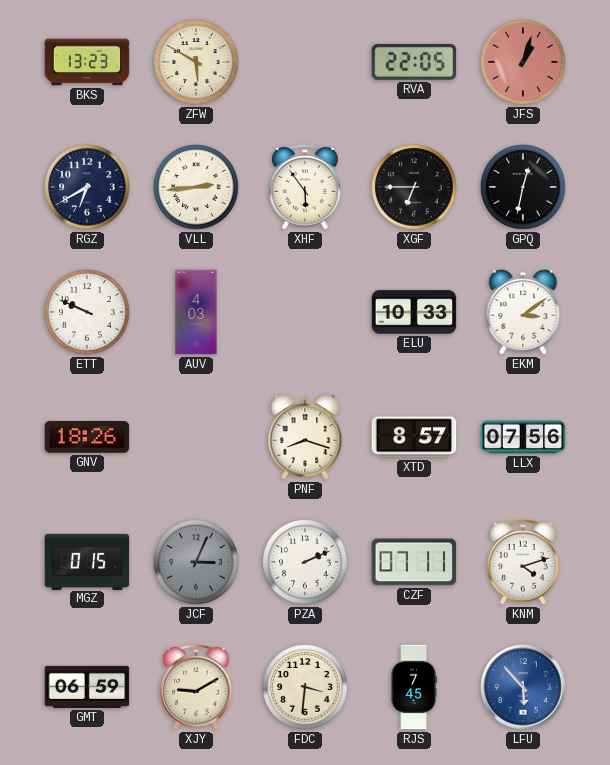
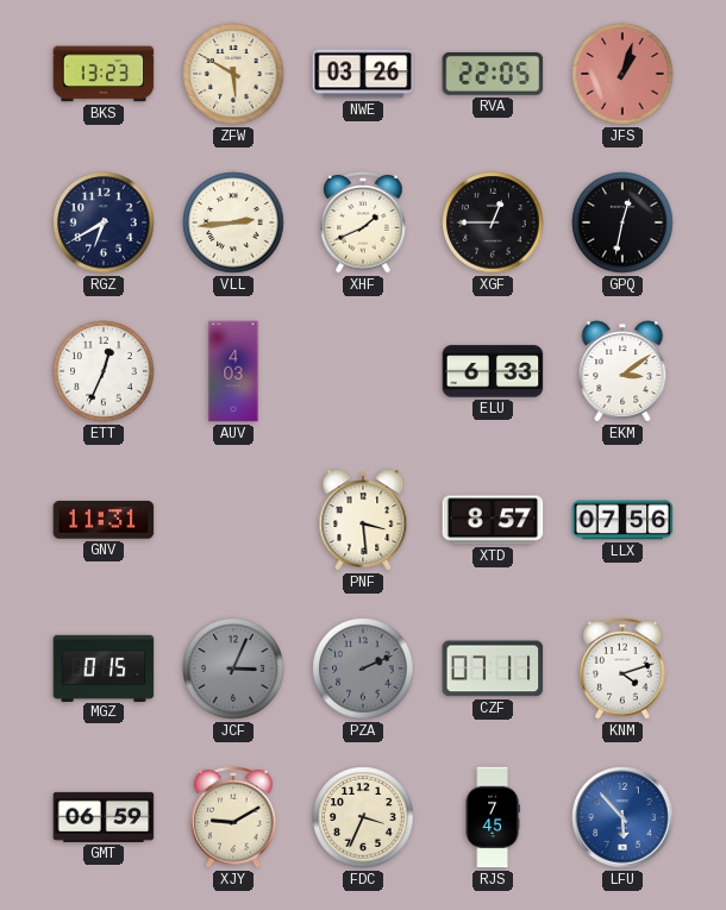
NWE: none -> 03:26 (363, 74)
XHF: 5:54 -> 1:41 (363, 222)
XGF: 6:45 -> 12:45 (493, 222)
ETT: 9:49 -> 12:34 (104, 371)
ELU: 10:33 -> 6:33 (493, 371)
GNV: 18:26 -> 11:31 (104, 520)
PNF: 8:18 -> 3:29 (363, 520)
PZA dial: white -> grey (363, 669)
FDC: 3:31 -> 3:34 (363, 817)
